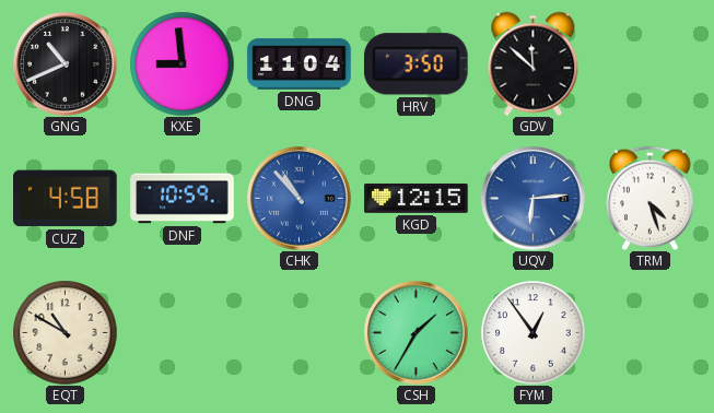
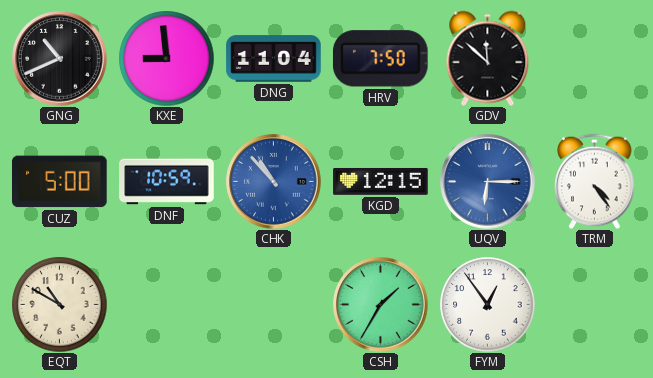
HRV: 3:50 -> 7:50 (380, 59)
CUZ: 4:58 -> 5:00 (60, 182)
UQV: 6:14 -> 6:15 (488, 182)
TRM: 4:27 -> 4:24 (595, 181)
